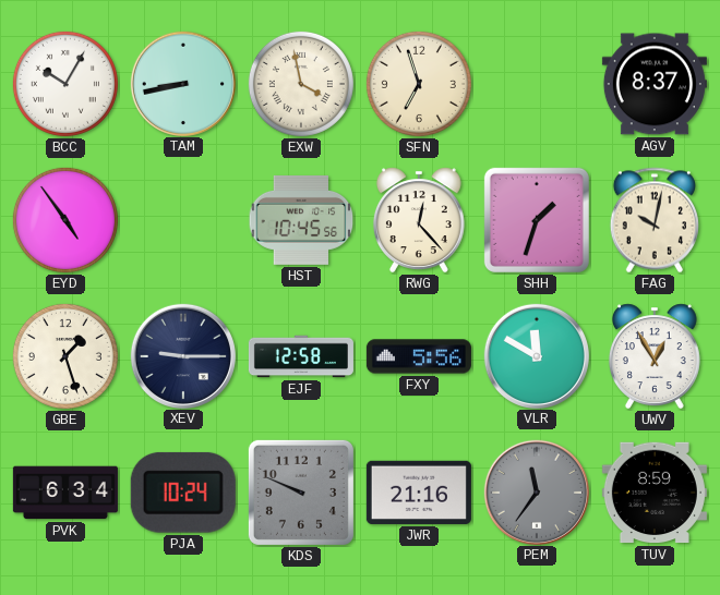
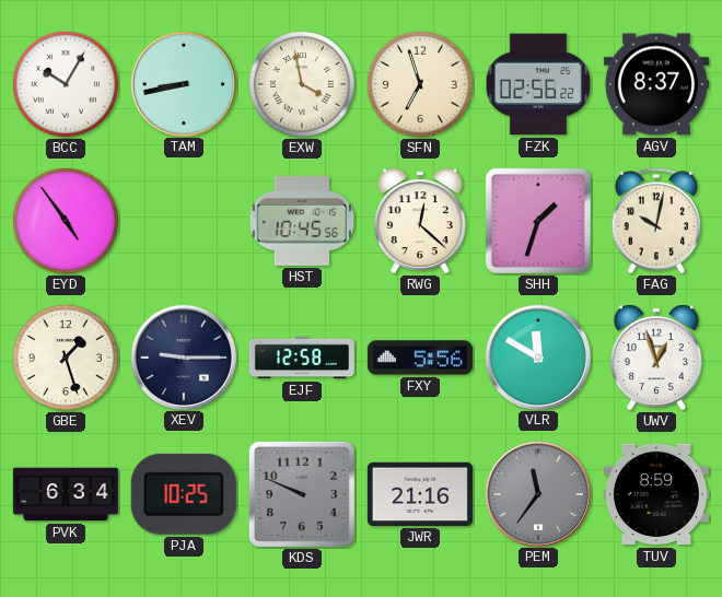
FZK: none -> 02:56 (538, 84)
RWG: 12:23 -> 12:22 (420, 221)
UWV: 12:55 -> 12:57 (656, 358)
PJA: 10:24 -> 10:25 (184, 494)
